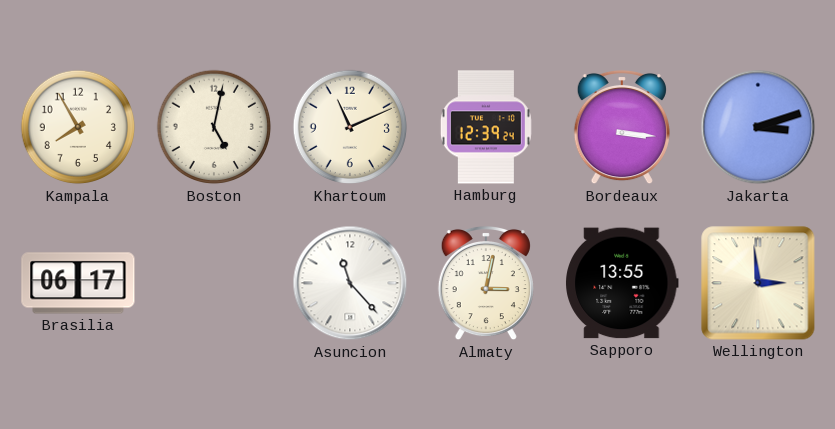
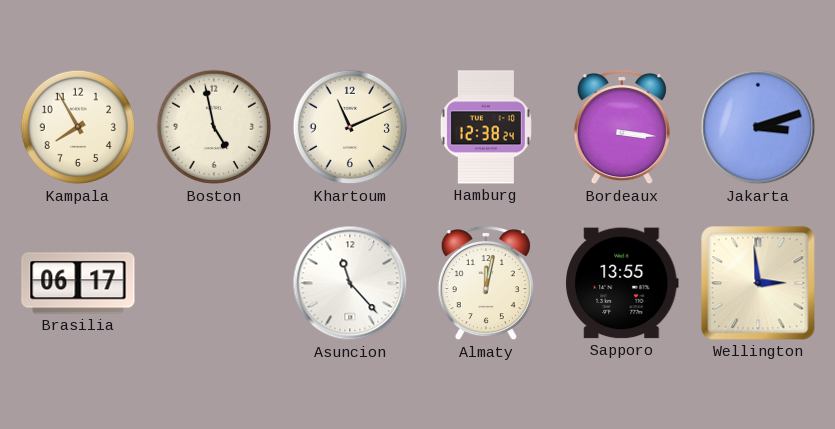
Boston: 5:02 -> 4:58 (214, 127)
Hamburg: 12:39 -> 12:38 (486, 127)
Almaty: 3:02 -> 12:02 (486, 283)
